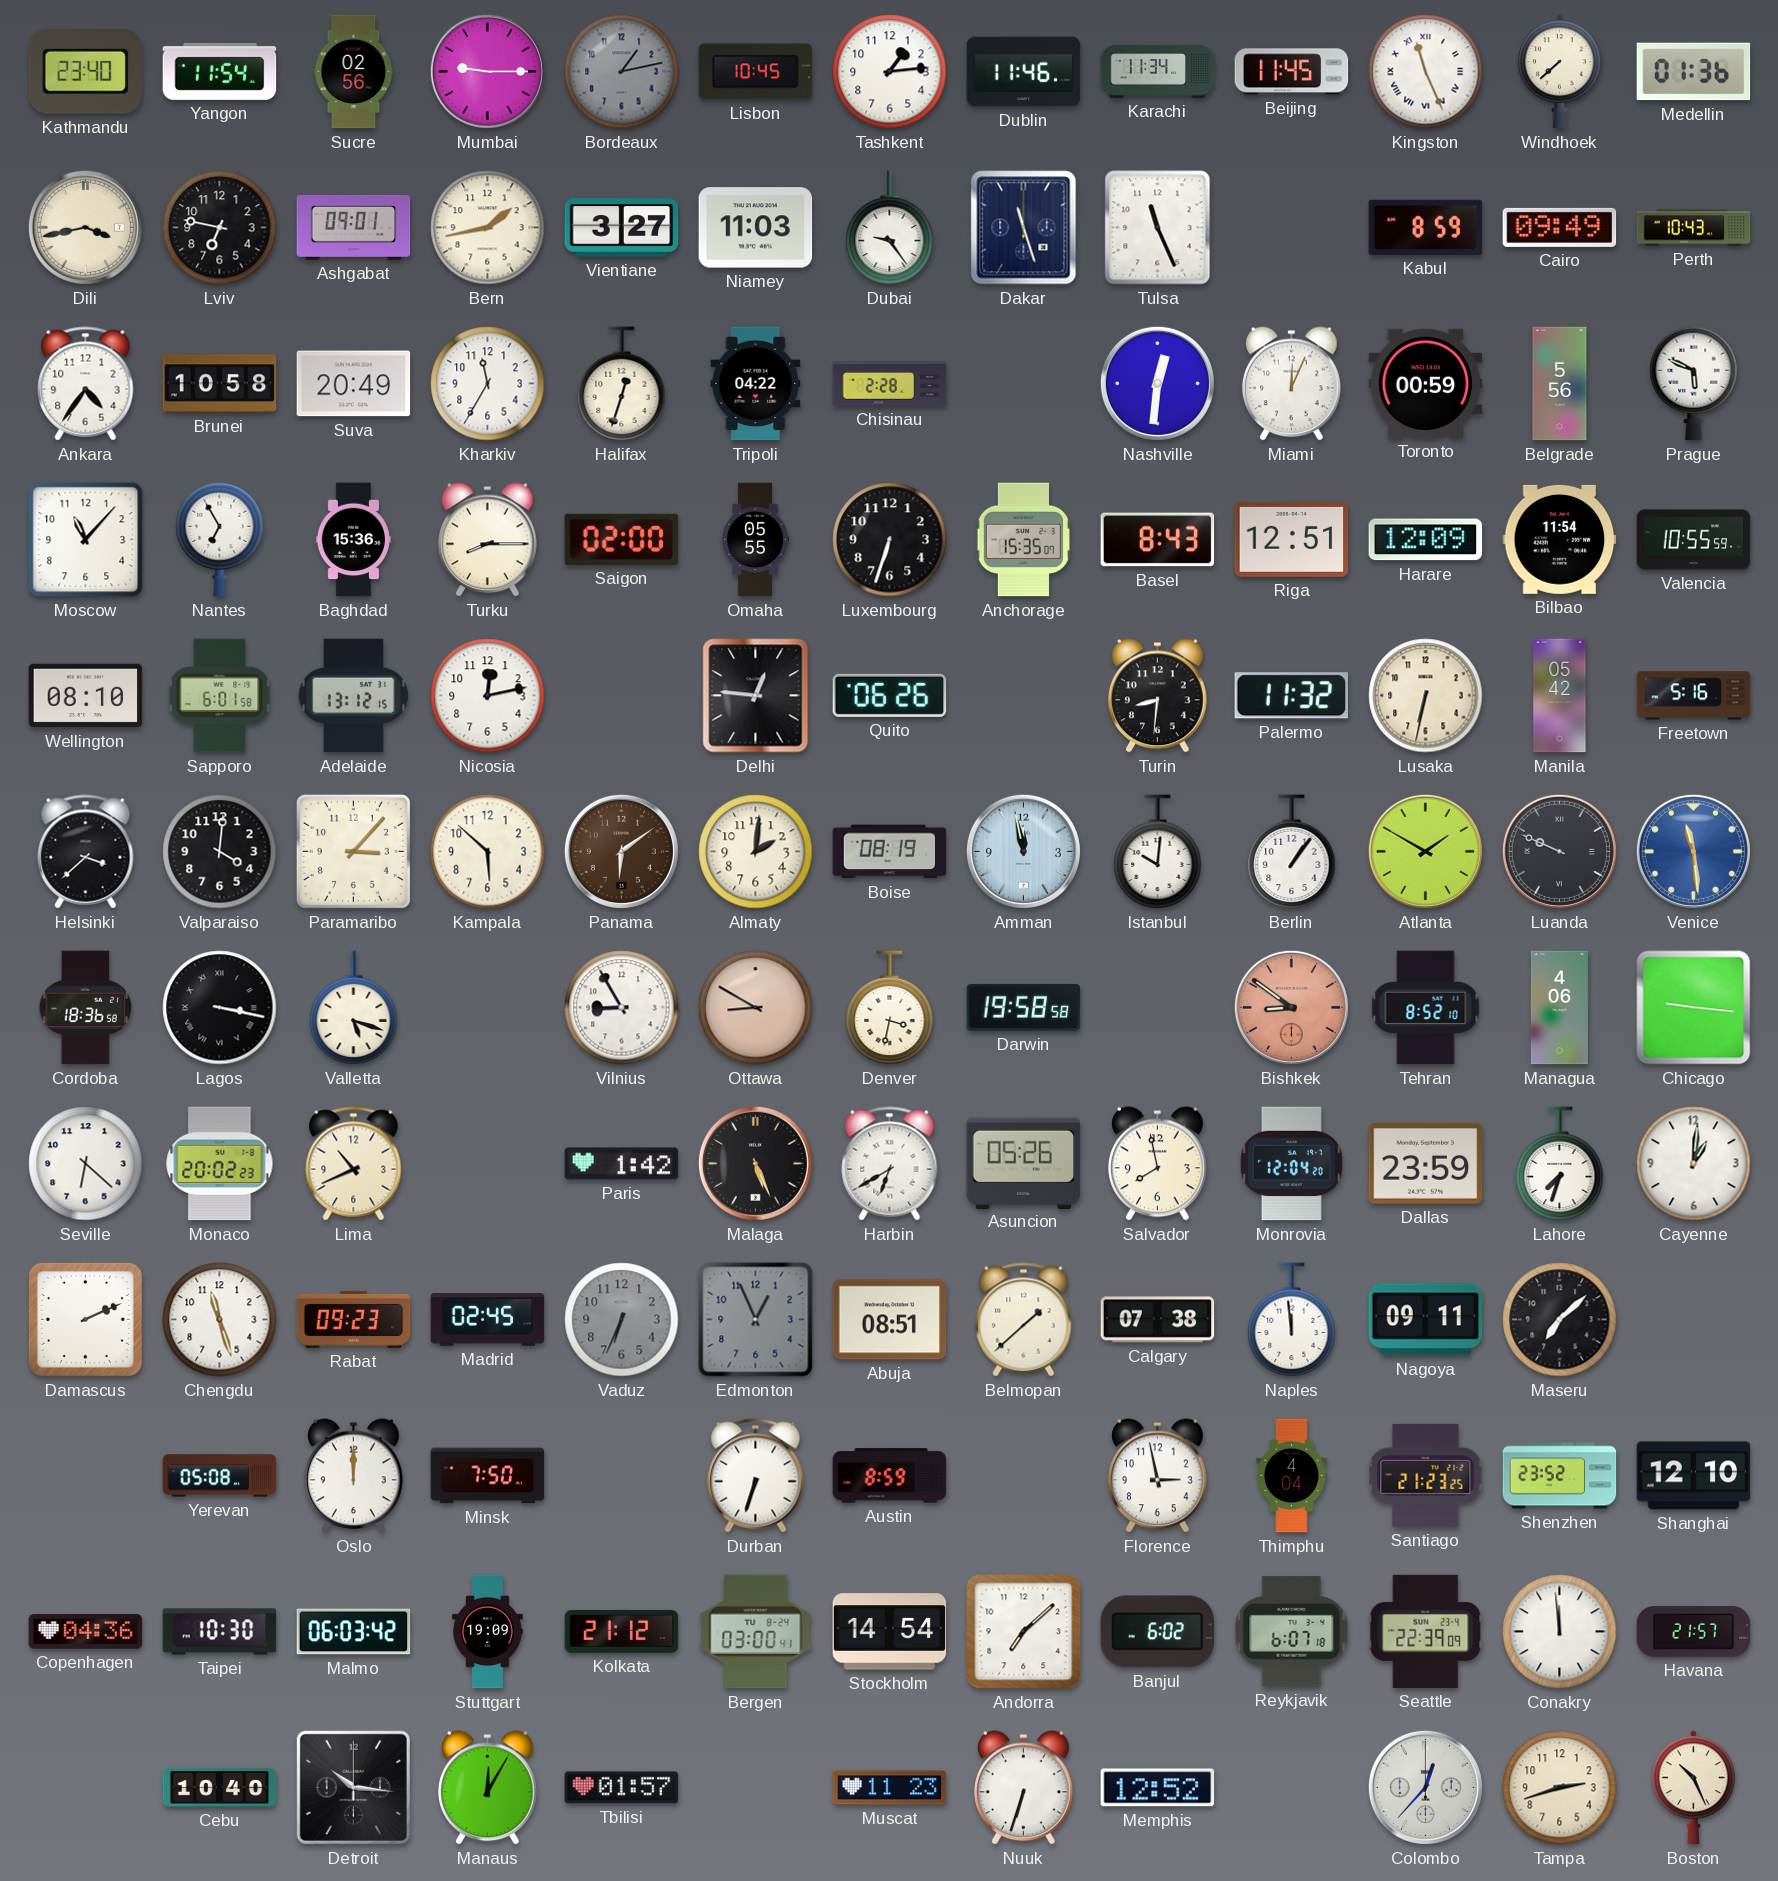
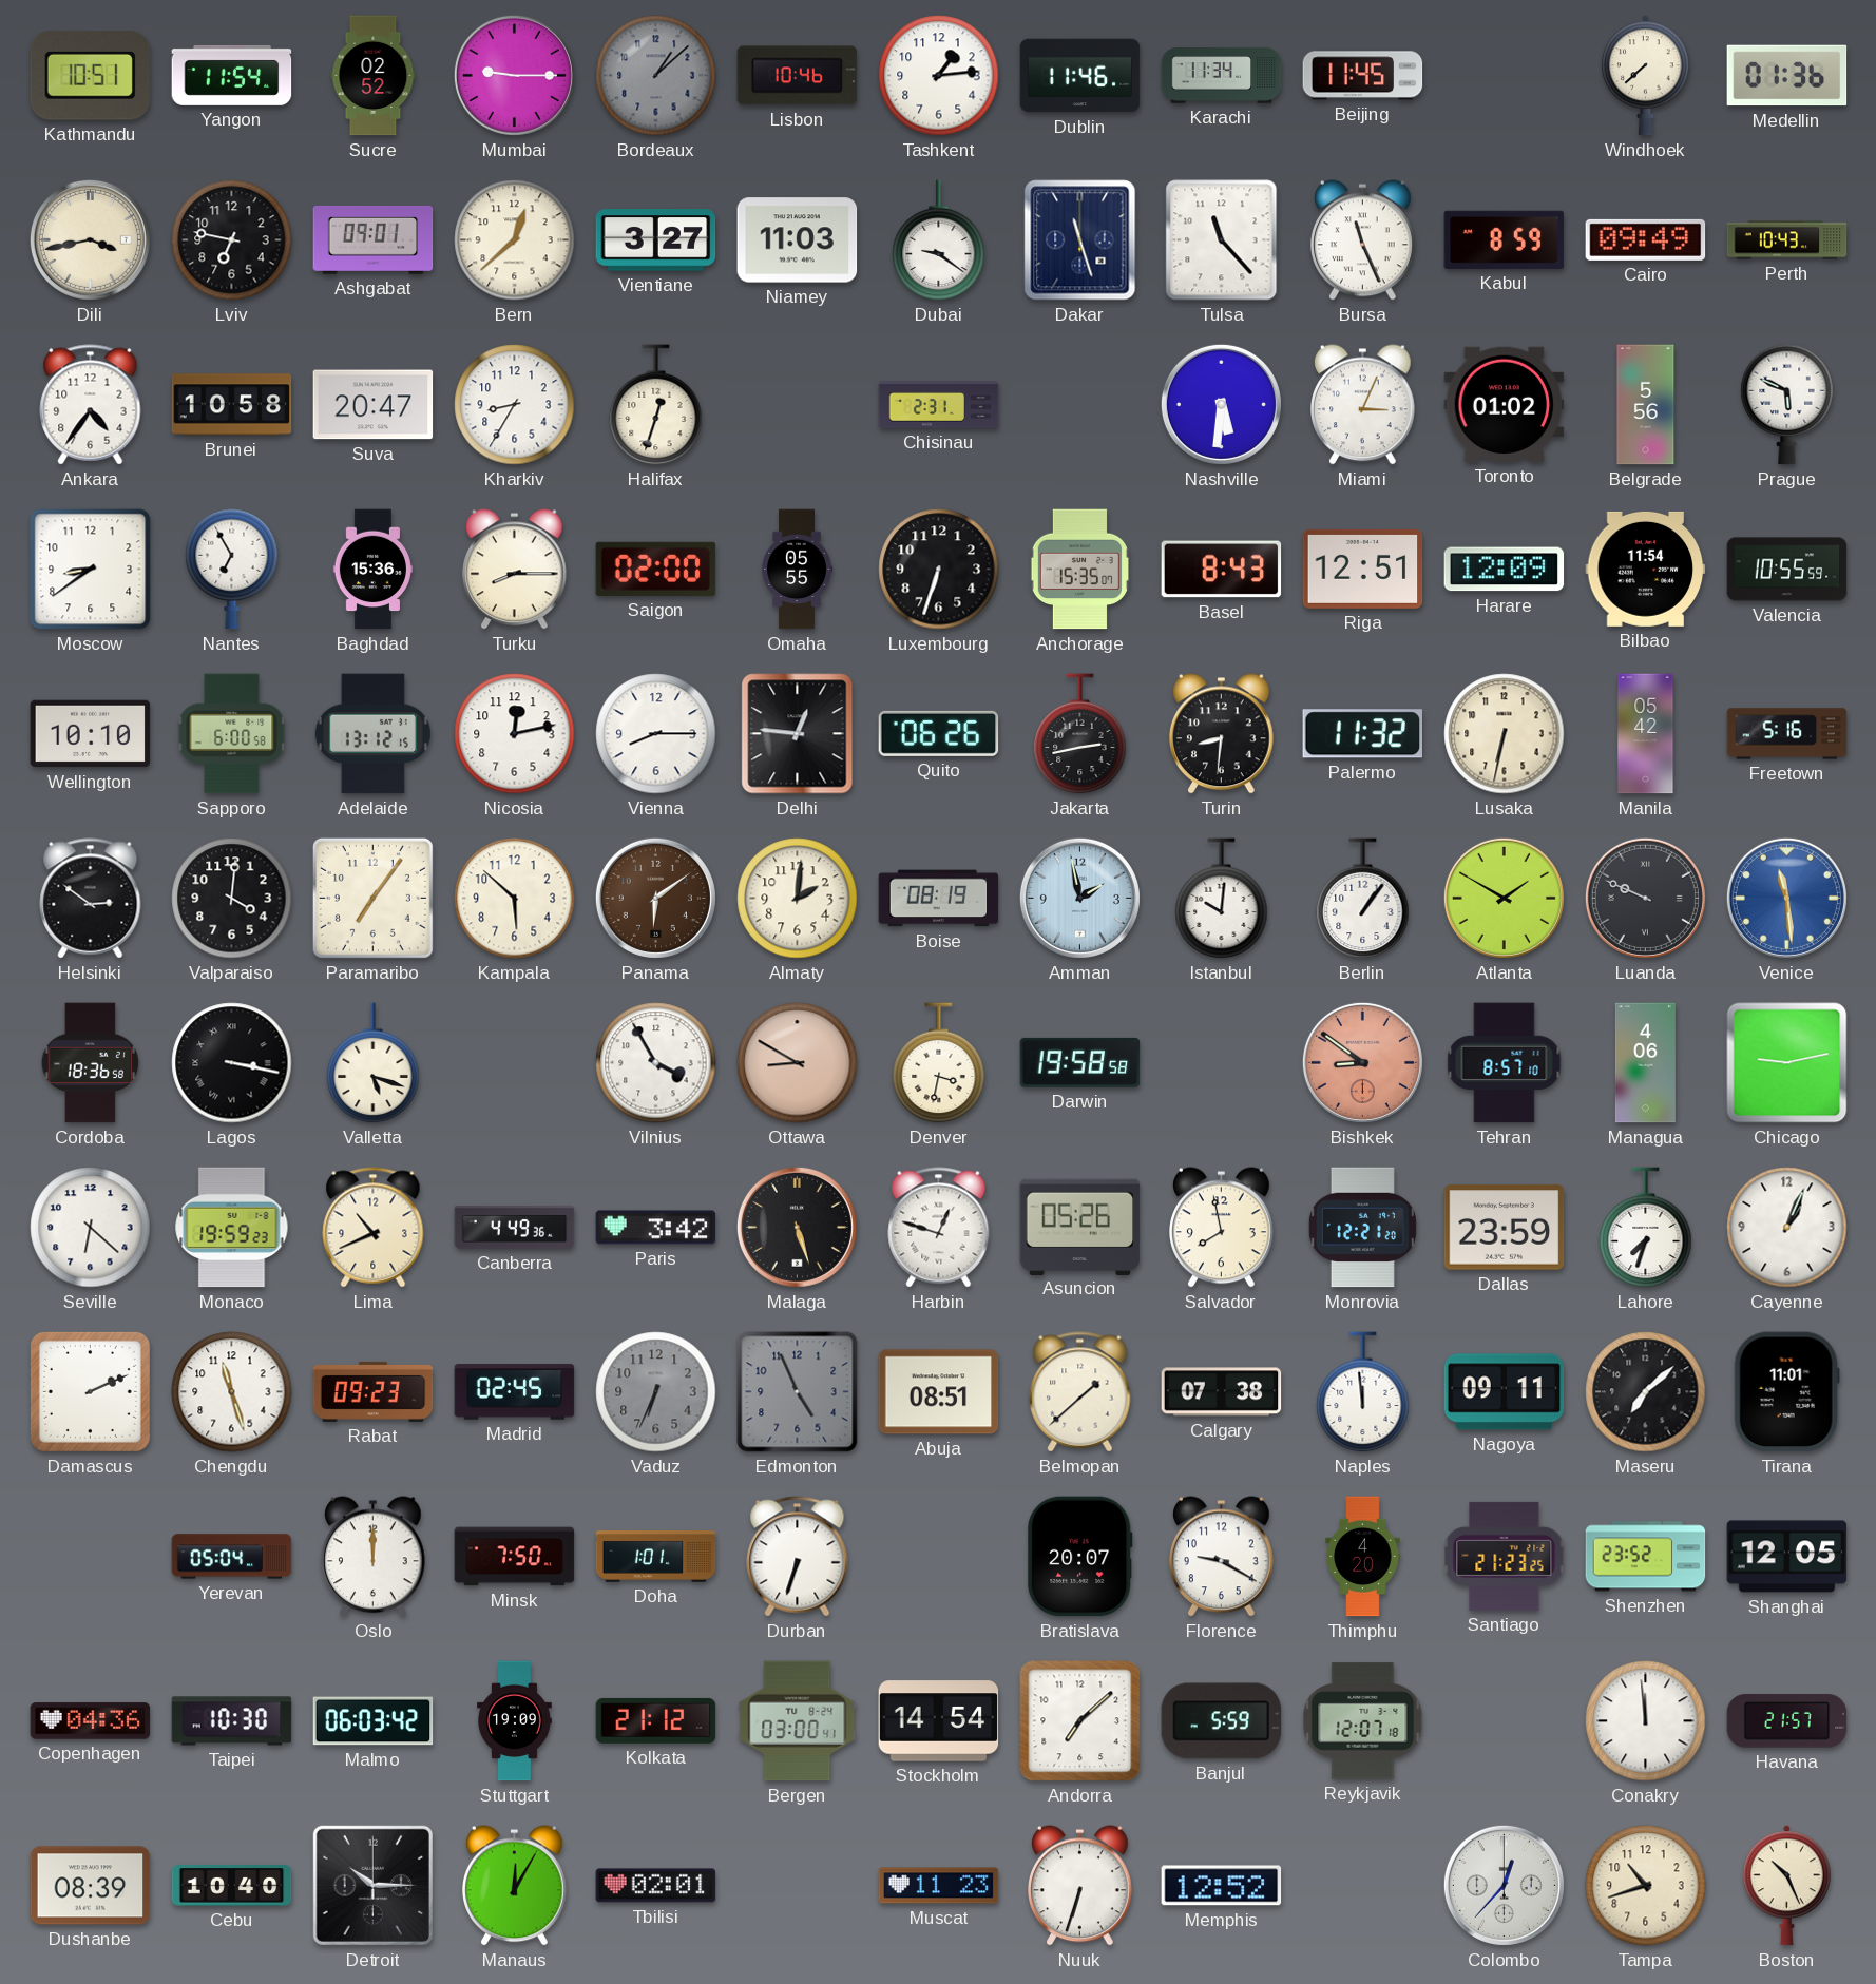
Kathmandu: 23:40 -> 10:51 (90, 76)
Sucre: 02:56 -> 02:52 (374, 76)
Bordeaux: 1:13 -> 1:08 (656, 76)
Lisbon: 10:45 -> 10:46 (798, 76)
Kingston: 11:26 -> none (1426, 72)
Bern: 1:43 -> 12:38 (515, 240)
Dubai: 9:24 -> 9:21 (939, 240)
Tulsa: 11:26 -> 11:23 (1222, 240)
Bursa: none -> 11:26 (1363, 240)
Suva: 20:49 -> 20:47 (374, 405)
Kharkiv: 11:35 -> 8:35 (515, 405)
Tripoli: 04:22 -> none (756, 384)
Chisinau: 2:28 -> 2:31 (939, 405)
Nashville: 12:31 -> 5:31 (1221, 404)
Miami: 12:04 -> 3:04 (1363, 405)
Toronto: 00:59 -> 01:02 (1505, 404)
Moscow: 11:07 -> 8:39 (91, 570)
Wellington: 08:10 -> 10:10 (91, 734)
Sapporo: 6:01 -> 6:00 (232, 734)
Vienna: none -> 8:15 (656, 734)
Jakarta: none -> 2:43 (1080, 734)
Helsinki: 3:38 -> 2:51 (91, 899)
Paramaribo: 3:07 -> 7:06 (372, 898)
Amman: 11:58 -> 1:58 (1079, 898)
Vilnius: 8:55 -> 3:55 (656, 1063)
Tehran: 8:52 -> 8:57 (1505, 1063)
Chicago: 9:16 -> 9:13 (1787, 1063)
Monaco: 20:02 -> 19:59 (232, 1228)
Canberra: none -> 4:49 (515, 1228)
Paris: 1:42 -> 3:42 (656, 1228)
Malaga: 5:26 -> 5:27 (797, 1227)
Harbin: 6:40 -> 12:48 (939, 1228)
Monrovia: 12:04 -> 12:21 (1362, 1228)
Cayenne: 1:01 -> 1:04 (1787, 1228)
Edmonton: 12:56 -> 4:56 (798, 1392)
Tirana: none -> 11:01 (1786, 1392)
Yerevan: 05:08 -> 05:04 (232, 1557)
Doha: none -> 1:01 (656, 1557)
Austin: 8:59 -> none (890, 1476)
Bratislava: none -> 20:07 (1080, 1557)
Florence: 2:58 -> 9:20 (1222, 1557)
Thimphu: 4:04 -> 4:20 (1363, 1557)
Shanghai: 12:10 -> 12:05 (1787, 1557)
Banjul: 6:02 -> 5:59 (1222, 1721)
Reykjavik: 6:07 -> 12:07 (1363, 1721)
Seattle: 22:39 -> none (1426, 1631)
Dushanbe: none -> 08:39 (91, 1886)
Detroit: 10:16 -> 10:15 (372, 1885)
Tbilisi: 01:57 -> 02:01 (656, 1886)
Tampa: 2:42 -> 10:42 (1646, 1886)
